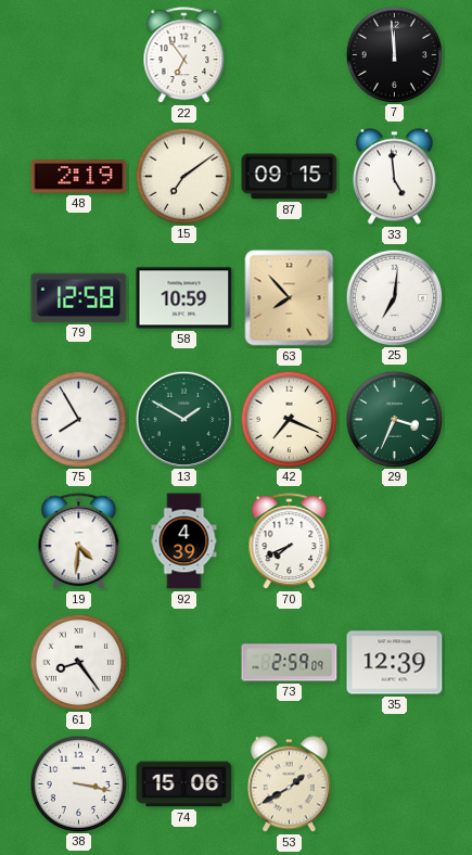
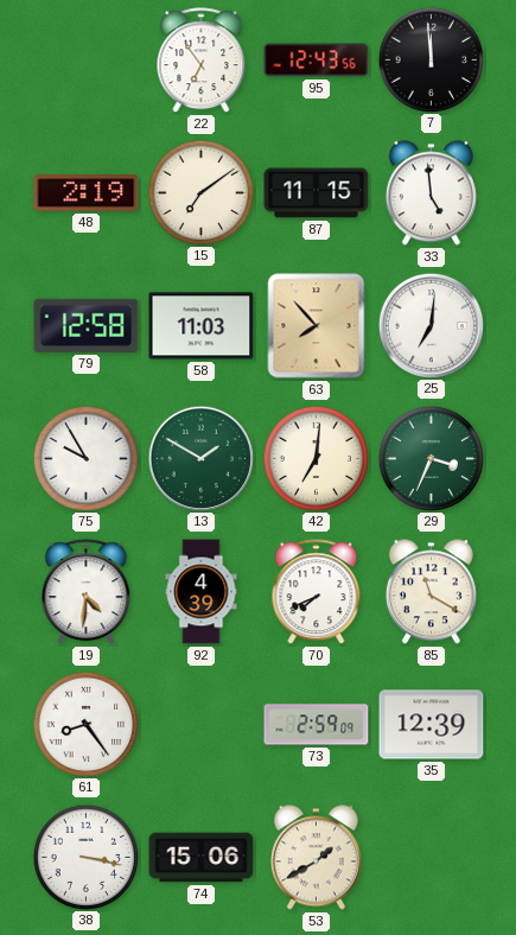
95: none -> 12:43 (317, 61)
87: 09:15 -> 11:15 (317, 193)
58: 10:59 -> 11:03 (202, 326)
75: 7:55 -> 9:55 (85, 458)
42: 7:19 -> 7:01 (316, 458)
85: none -> 11:20 (431, 592)
